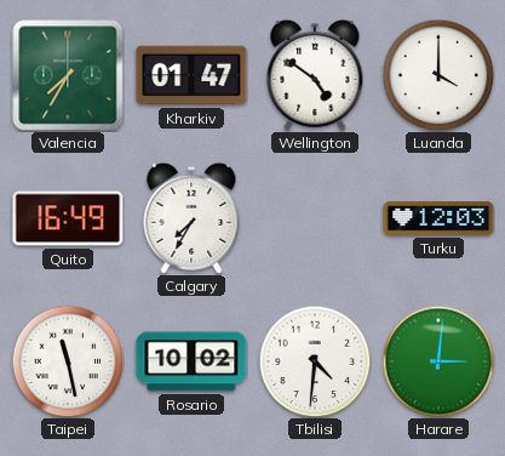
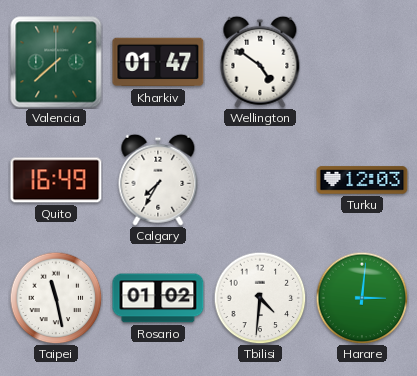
Valencia: 7:35 -> 7:38 (56, 62)
Luanda: 4:00 -> none (438, 75)
Rosario: 10:02 -> 01:02 (158, 298)
